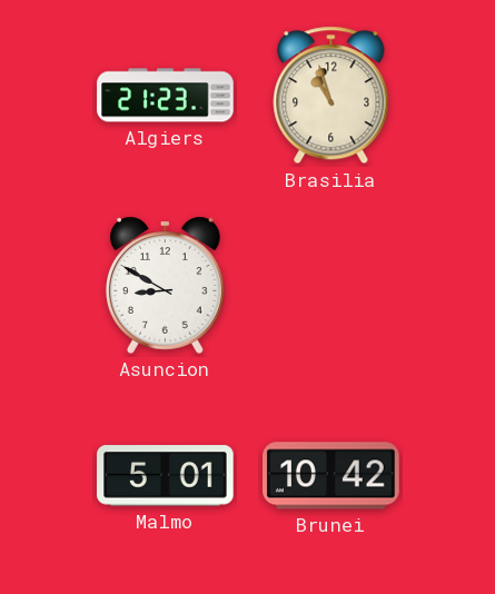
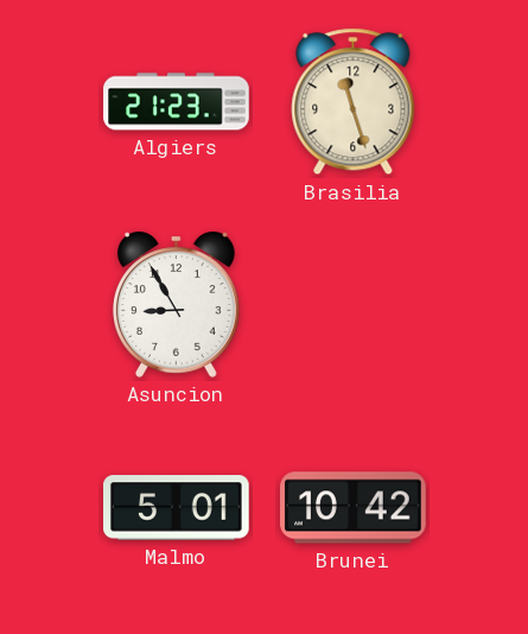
Brasilia: 10:57 -> 11:27 (354, 102)
Asuncion: 8:50 -> 8:55 (176, 304)
